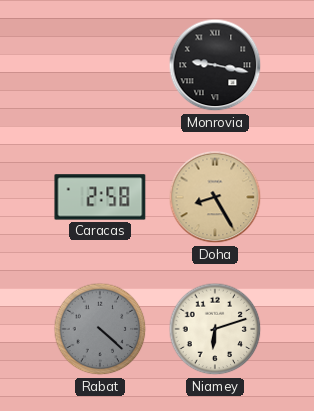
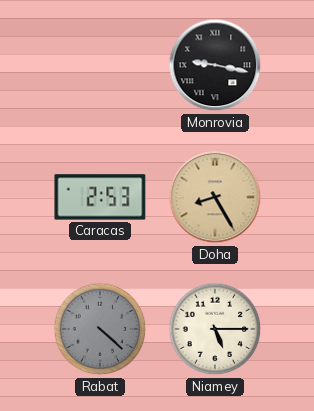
Caracas: 2:58 -> 2:53 (100, 197)
Niamey: 6:12 -> 5:15 (215, 329)
